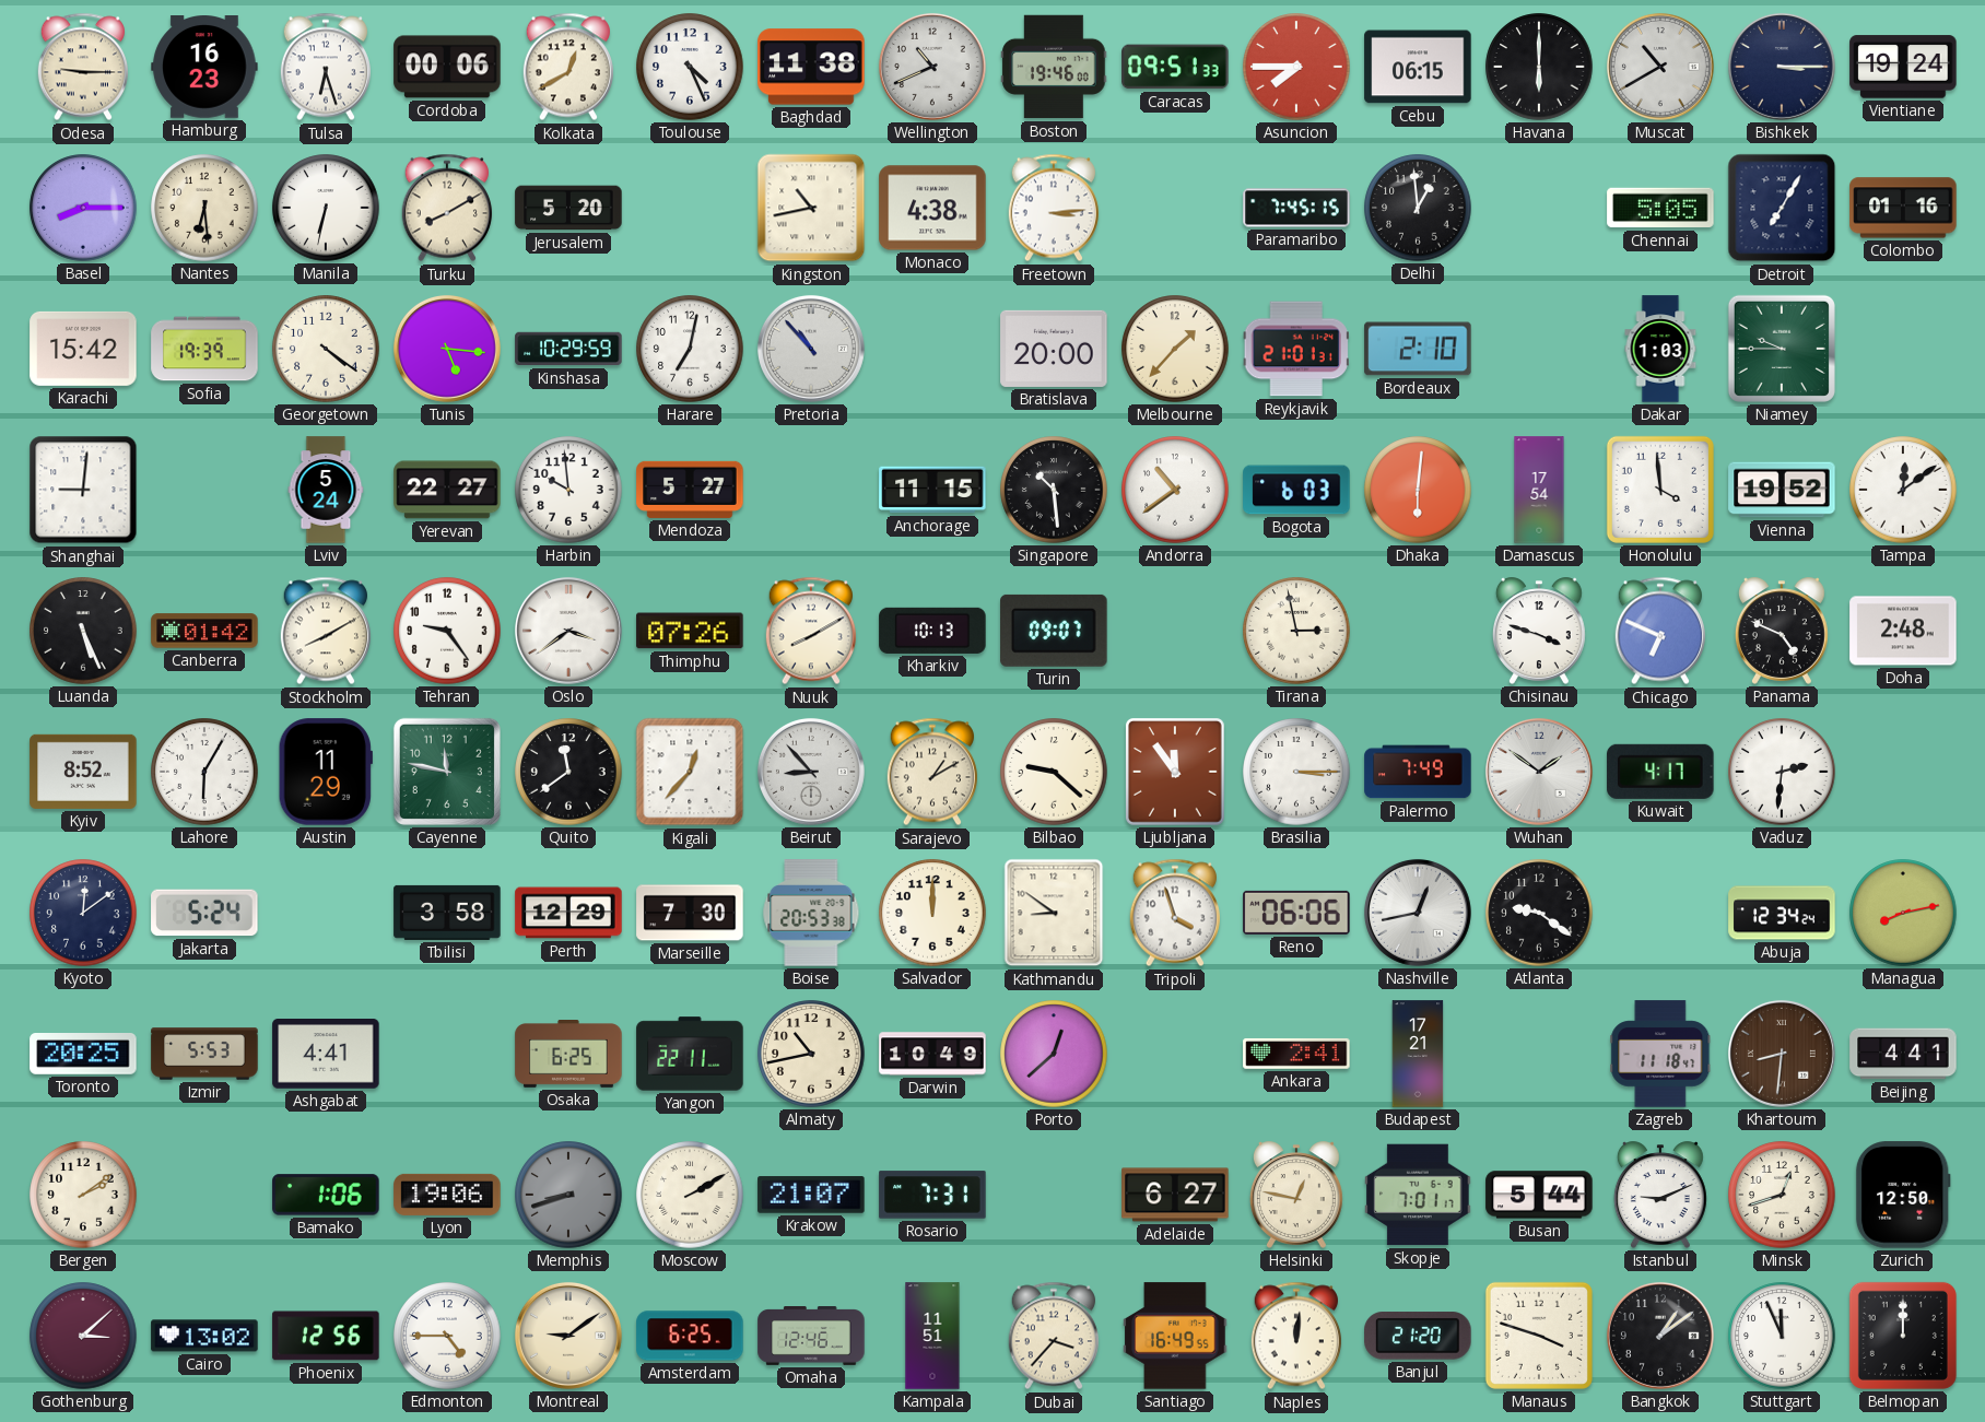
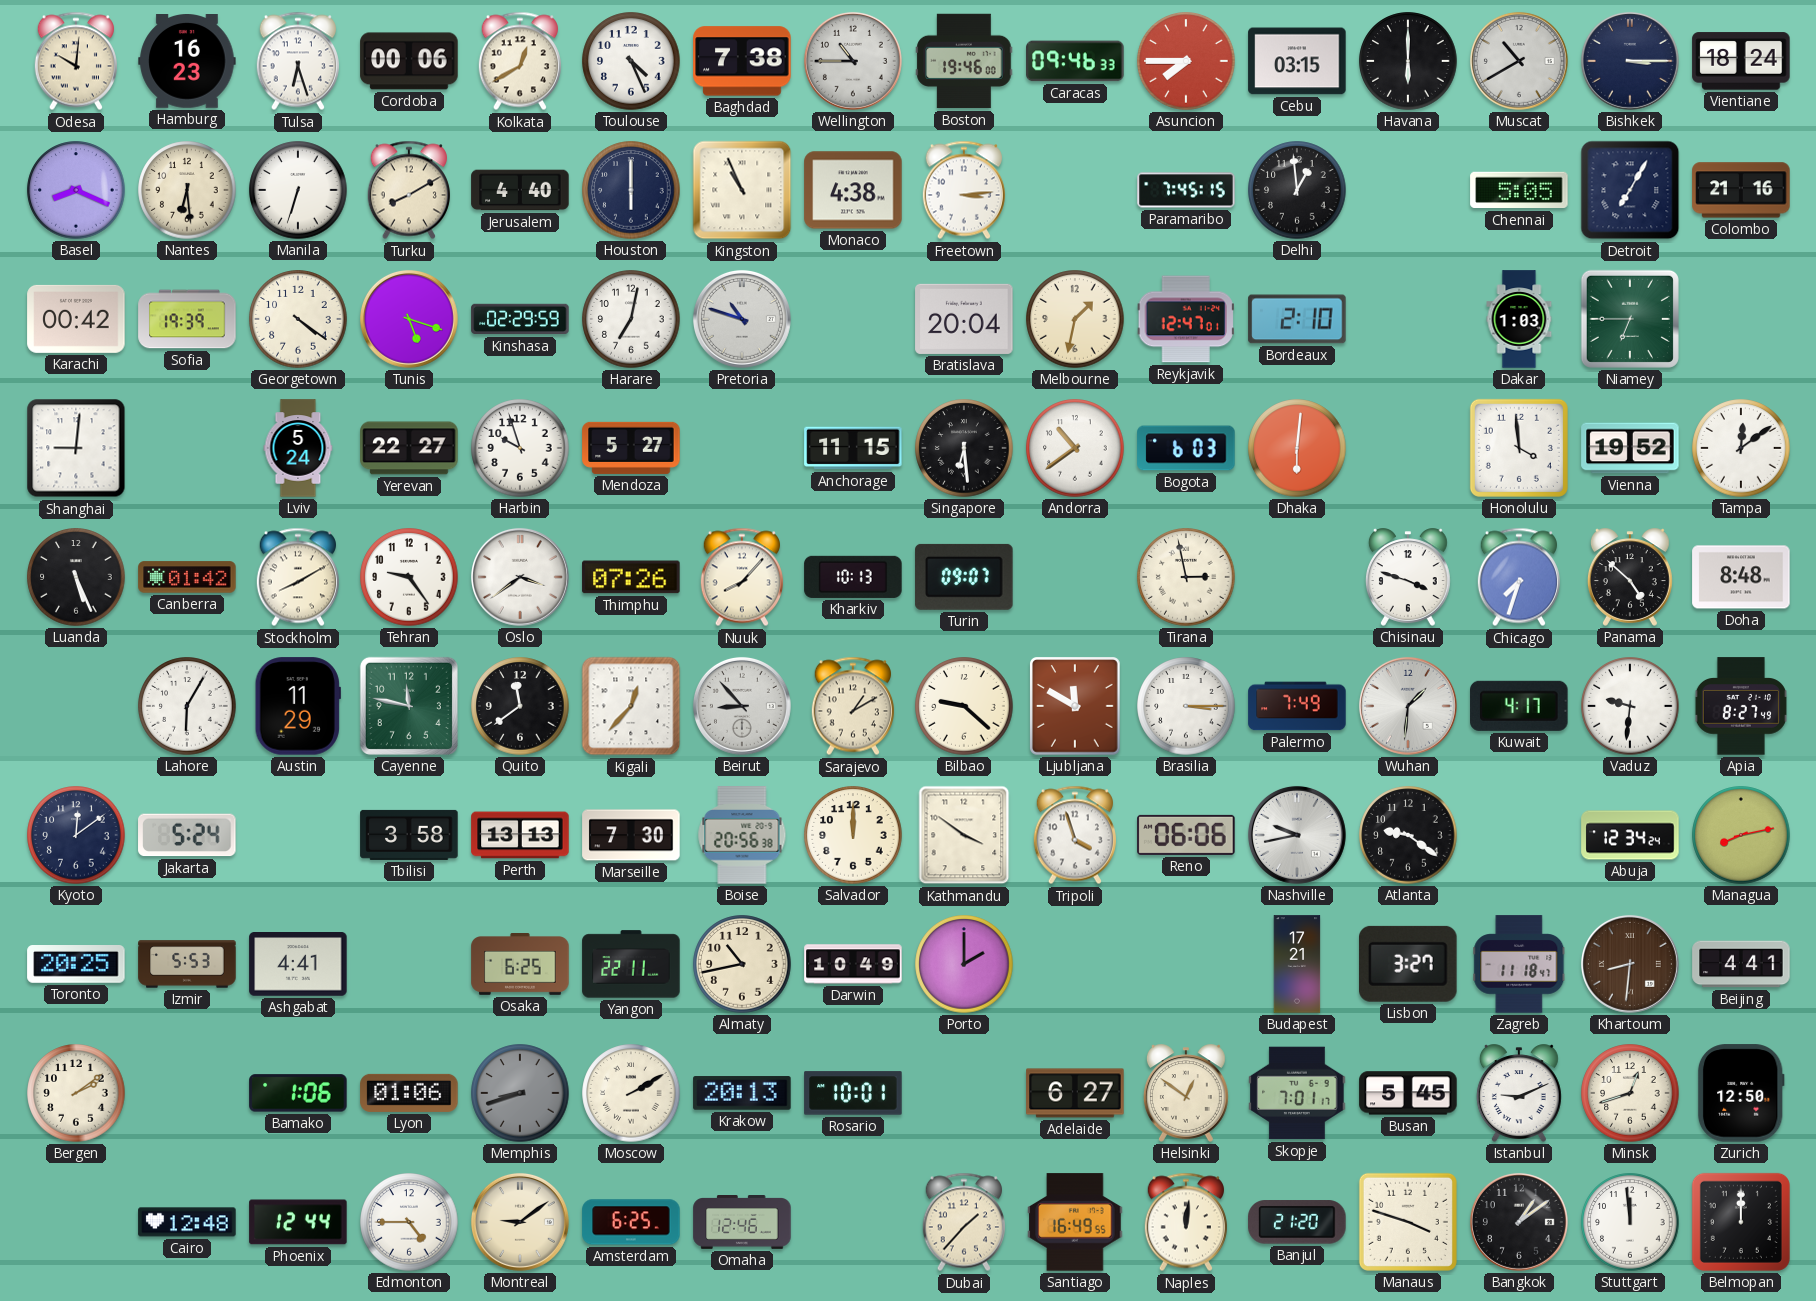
Odesa: 9:15 -> 10:01 (76, 61)
Baghdad: 11:38 -> 7:38 (742, 61)
Wellington: 10:41 -> 10:45 (853, 61)
Caracas: 09:51 -> 09:46 (1075, 61)
Cebu: 06:15 -> 03:15 (1297, 61)
Vientiane: 19:24 -> 18:24 (1741, 61)
Basel: 8:15 -> 8:19 (76, 190)
Manila: 6:32 -> 6:33 (298, 190)
Jerusalem: 5:20 -> 4:40 (520, 190)
Houston: none -> 6:00 (631, 190)
Kingston: 10:43 -> 10:56 (742, 190)
Colombo: 01:16 -> 21:16 (1741, 190)
Karachi: 15:42 -> 00:42 (76, 319)
Tunis: 5:16 -> 5:18 (409, 319)
Kinshasa: 10:29 -> 02:29 (520, 319)
Pretoria: 10:53 -> 10:48 (742, 319)
Bratislava: 20:00 -> 20:04 (964, 319)
Melbourne: 1:37 -> 1:32 (1075, 319)
Reykjavik: 21:01 -> 12:47 (1186, 319)
Niamey: 9:45 -> 6:45 (1630, 319)
Harbin: 9:59 -> 9:57 (520, 448)
Singapore: 10:29 -> 6:29 (964, 448)
Damascus: 17:54 -> none (1539, 490)
Nuuk: 8:10 -> 8:07 (742, 577)
Chicago: 6:49 -> 7:33 (1519, 577)
Panama: 4:49 -> 4:52 (1630, 577)
Doha: 2:48 -> 8:48 (1741, 577)
Kyiv: 8:52 -> none (83, 772)
Ljubljana: 11:54 -> 11:50 (1076, 707)
Wuhan: 1:51 -> 1:31 (1408, 706)
Vaduz: 2:31 -> 9:31 (1630, 706)
Apia: none -> 8:27 (1741, 706)
Perth: 12:29 -> 13:13 (520, 835)
Boise: 20:53 -> 20:56 (742, 835)
Kathmandu: 8:51 -> 3:51 (964, 835)
Nashville: 12:43 -> 9:43 (1297, 835)
Porto: 12:38 -> 2:00 (964, 964)
Ankara: 2:41 -> none (1296, 1054)
Lisbon: none -> 3:27 (1409, 964)
Lyon: 19:06 -> 01:06 (409, 1093)
Krakow: 21:07 -> 20:13 (742, 1093)
Rosario: 7:31 -> 10:01 (853, 1093)
Helsinki: 12:47 -> 12:51 (1186, 1093)
Busan: 5:44 -> 5:45 (1408, 1093)
Gothenburg: 3:08 -> none (83, 1336)
Cairo: 13:02 -> 12:48 (187, 1222)
Phoenix: 12:56 -> 12:44 (298, 1222)
Kampala: 11:51 -> none (932, 1336)
Dubai: 3:37 -> 1:37 (964, 1222)
Stuttgart: 11:56 -> 11:59 (1630, 1222)
